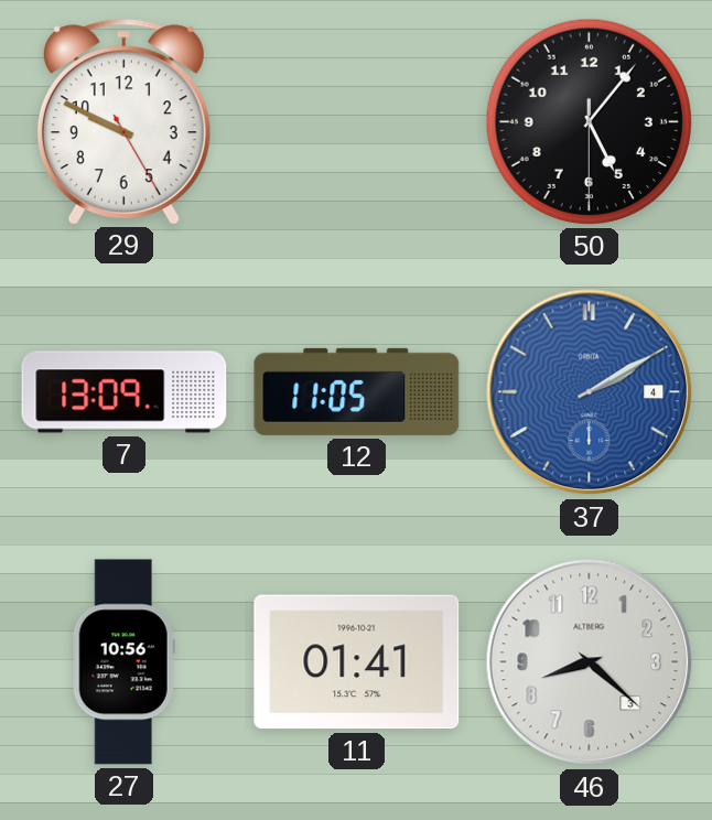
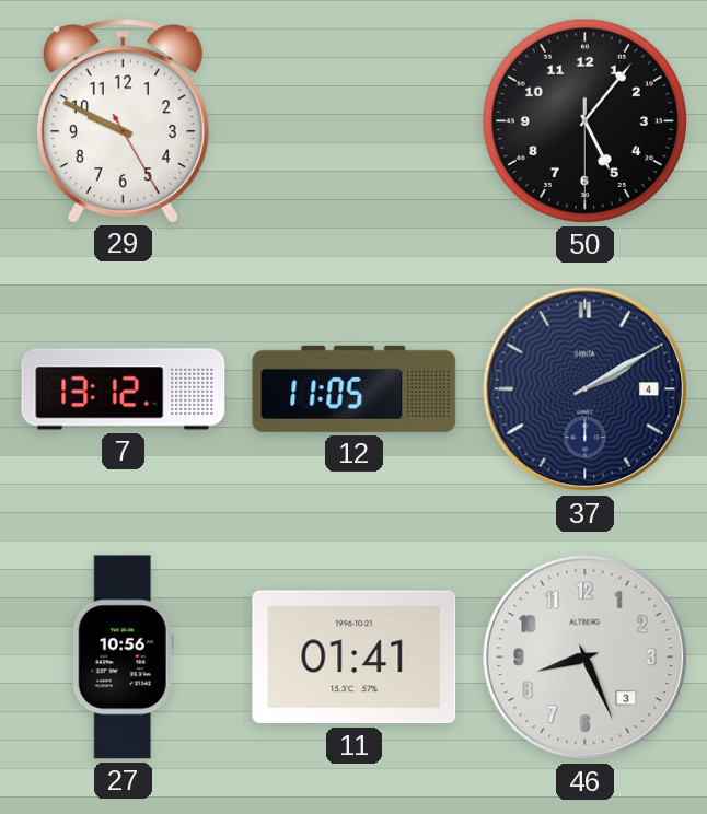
7: 13:09 -> 13:12 (124, 389)
37 dial: blue -> navy (586, 389)
46: 8:22 -> 8:26 (586, 658)
